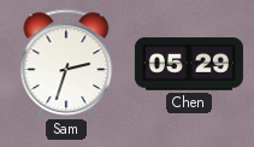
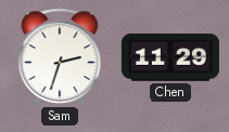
Chen: 05:29 -> 11:29 (170, 57)
